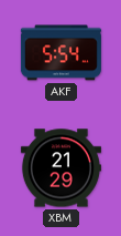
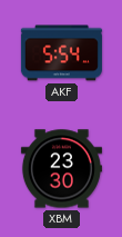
XBM: 21:29 -> 23:30 (61, 169)
